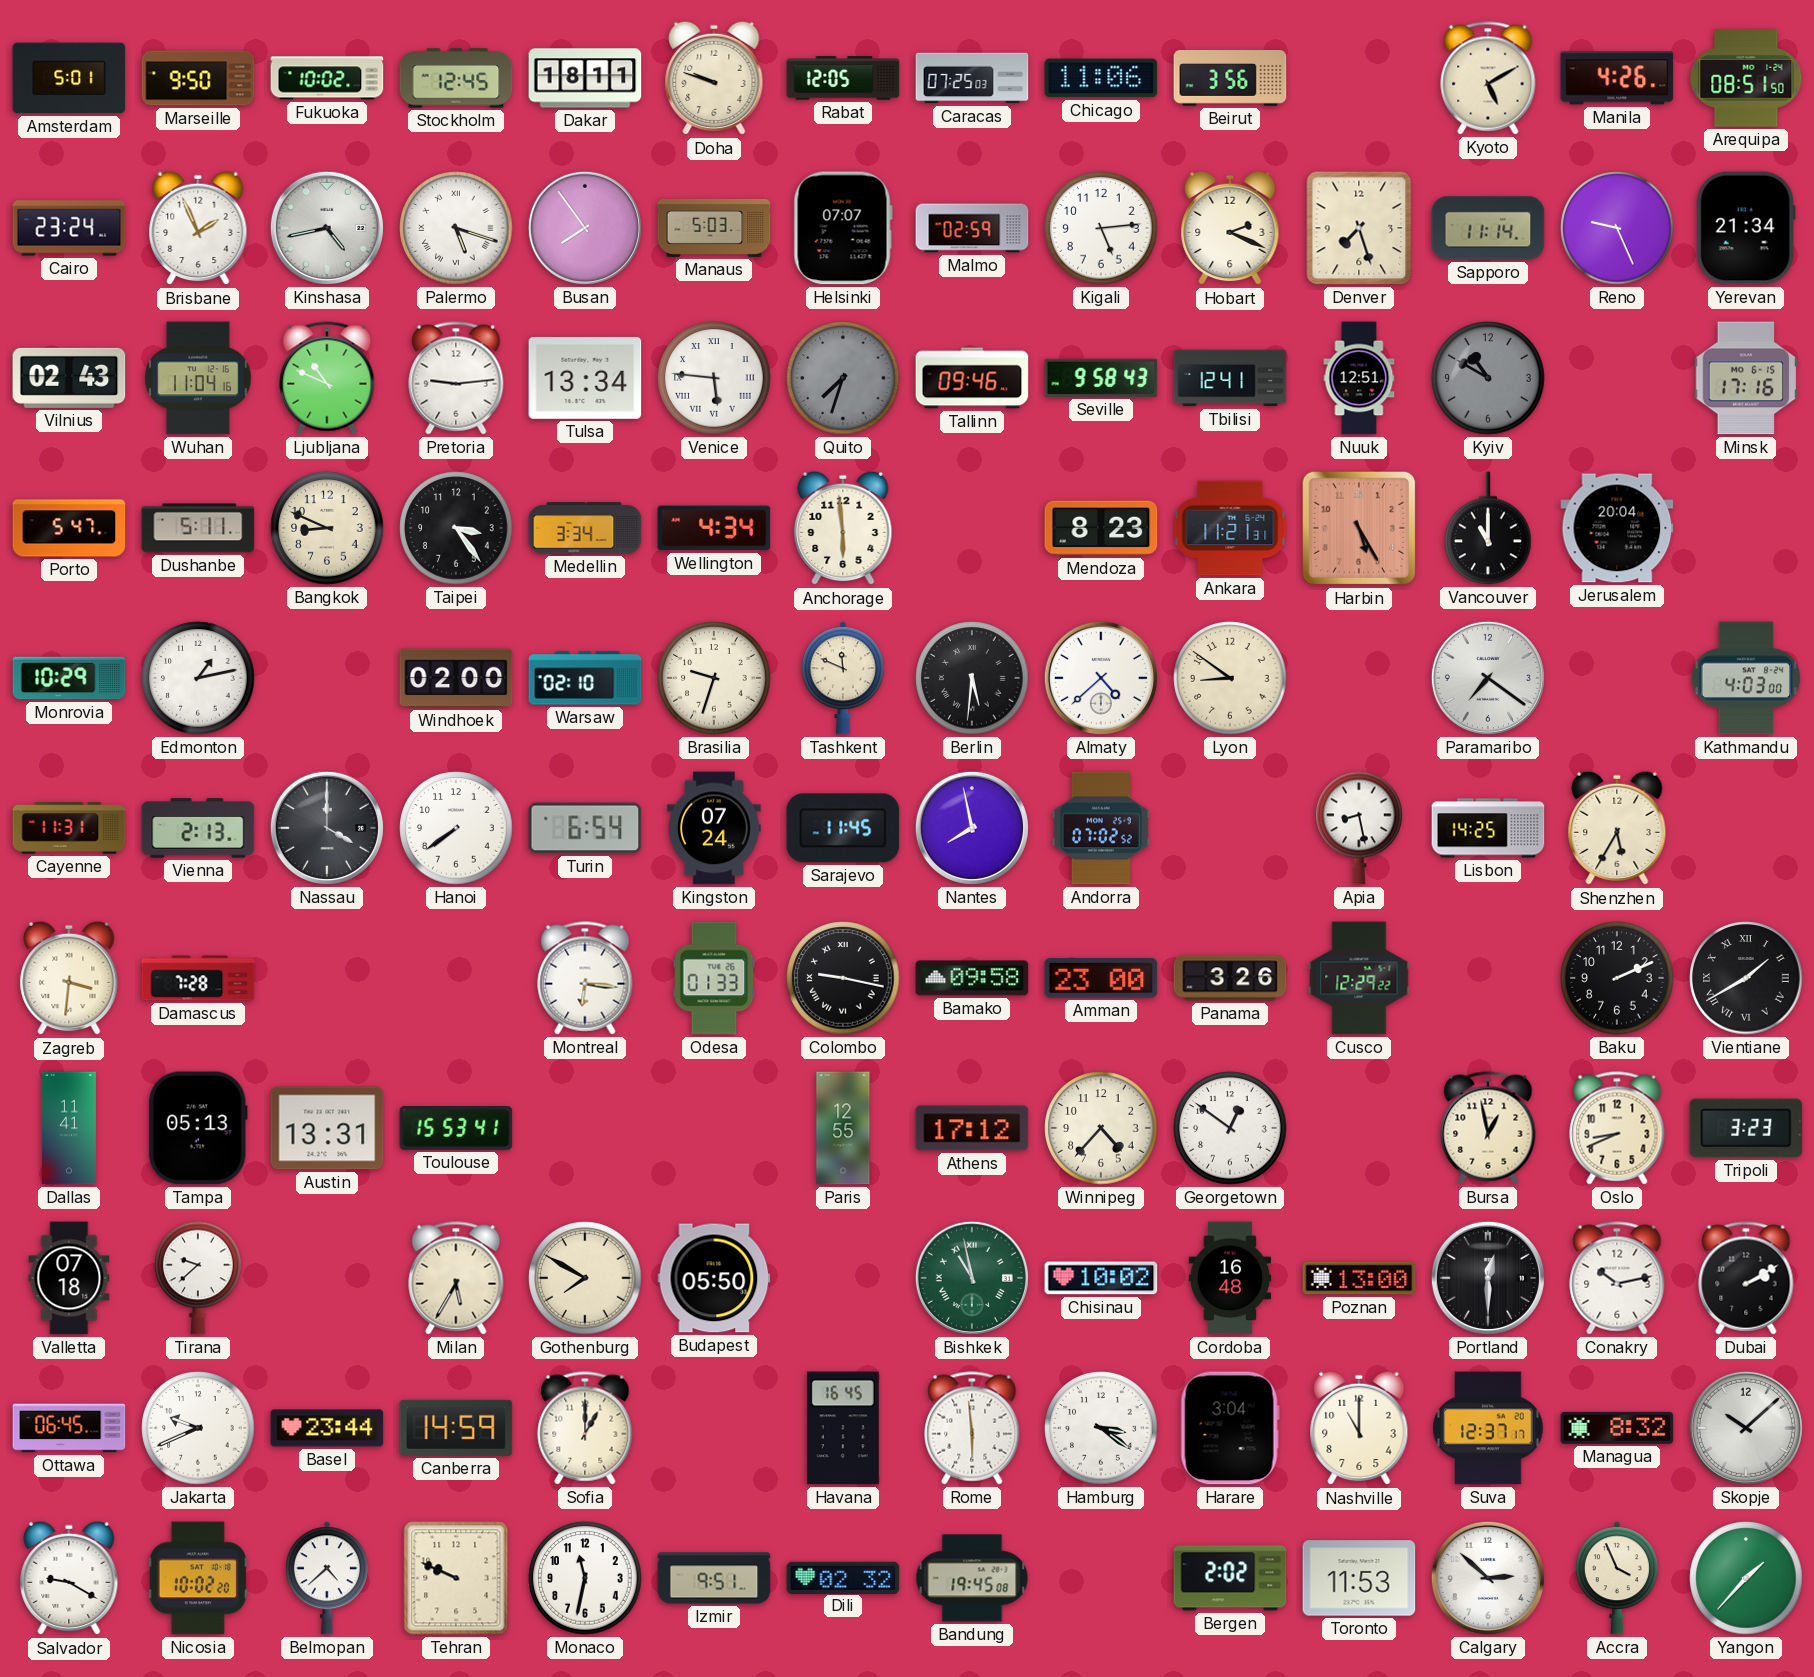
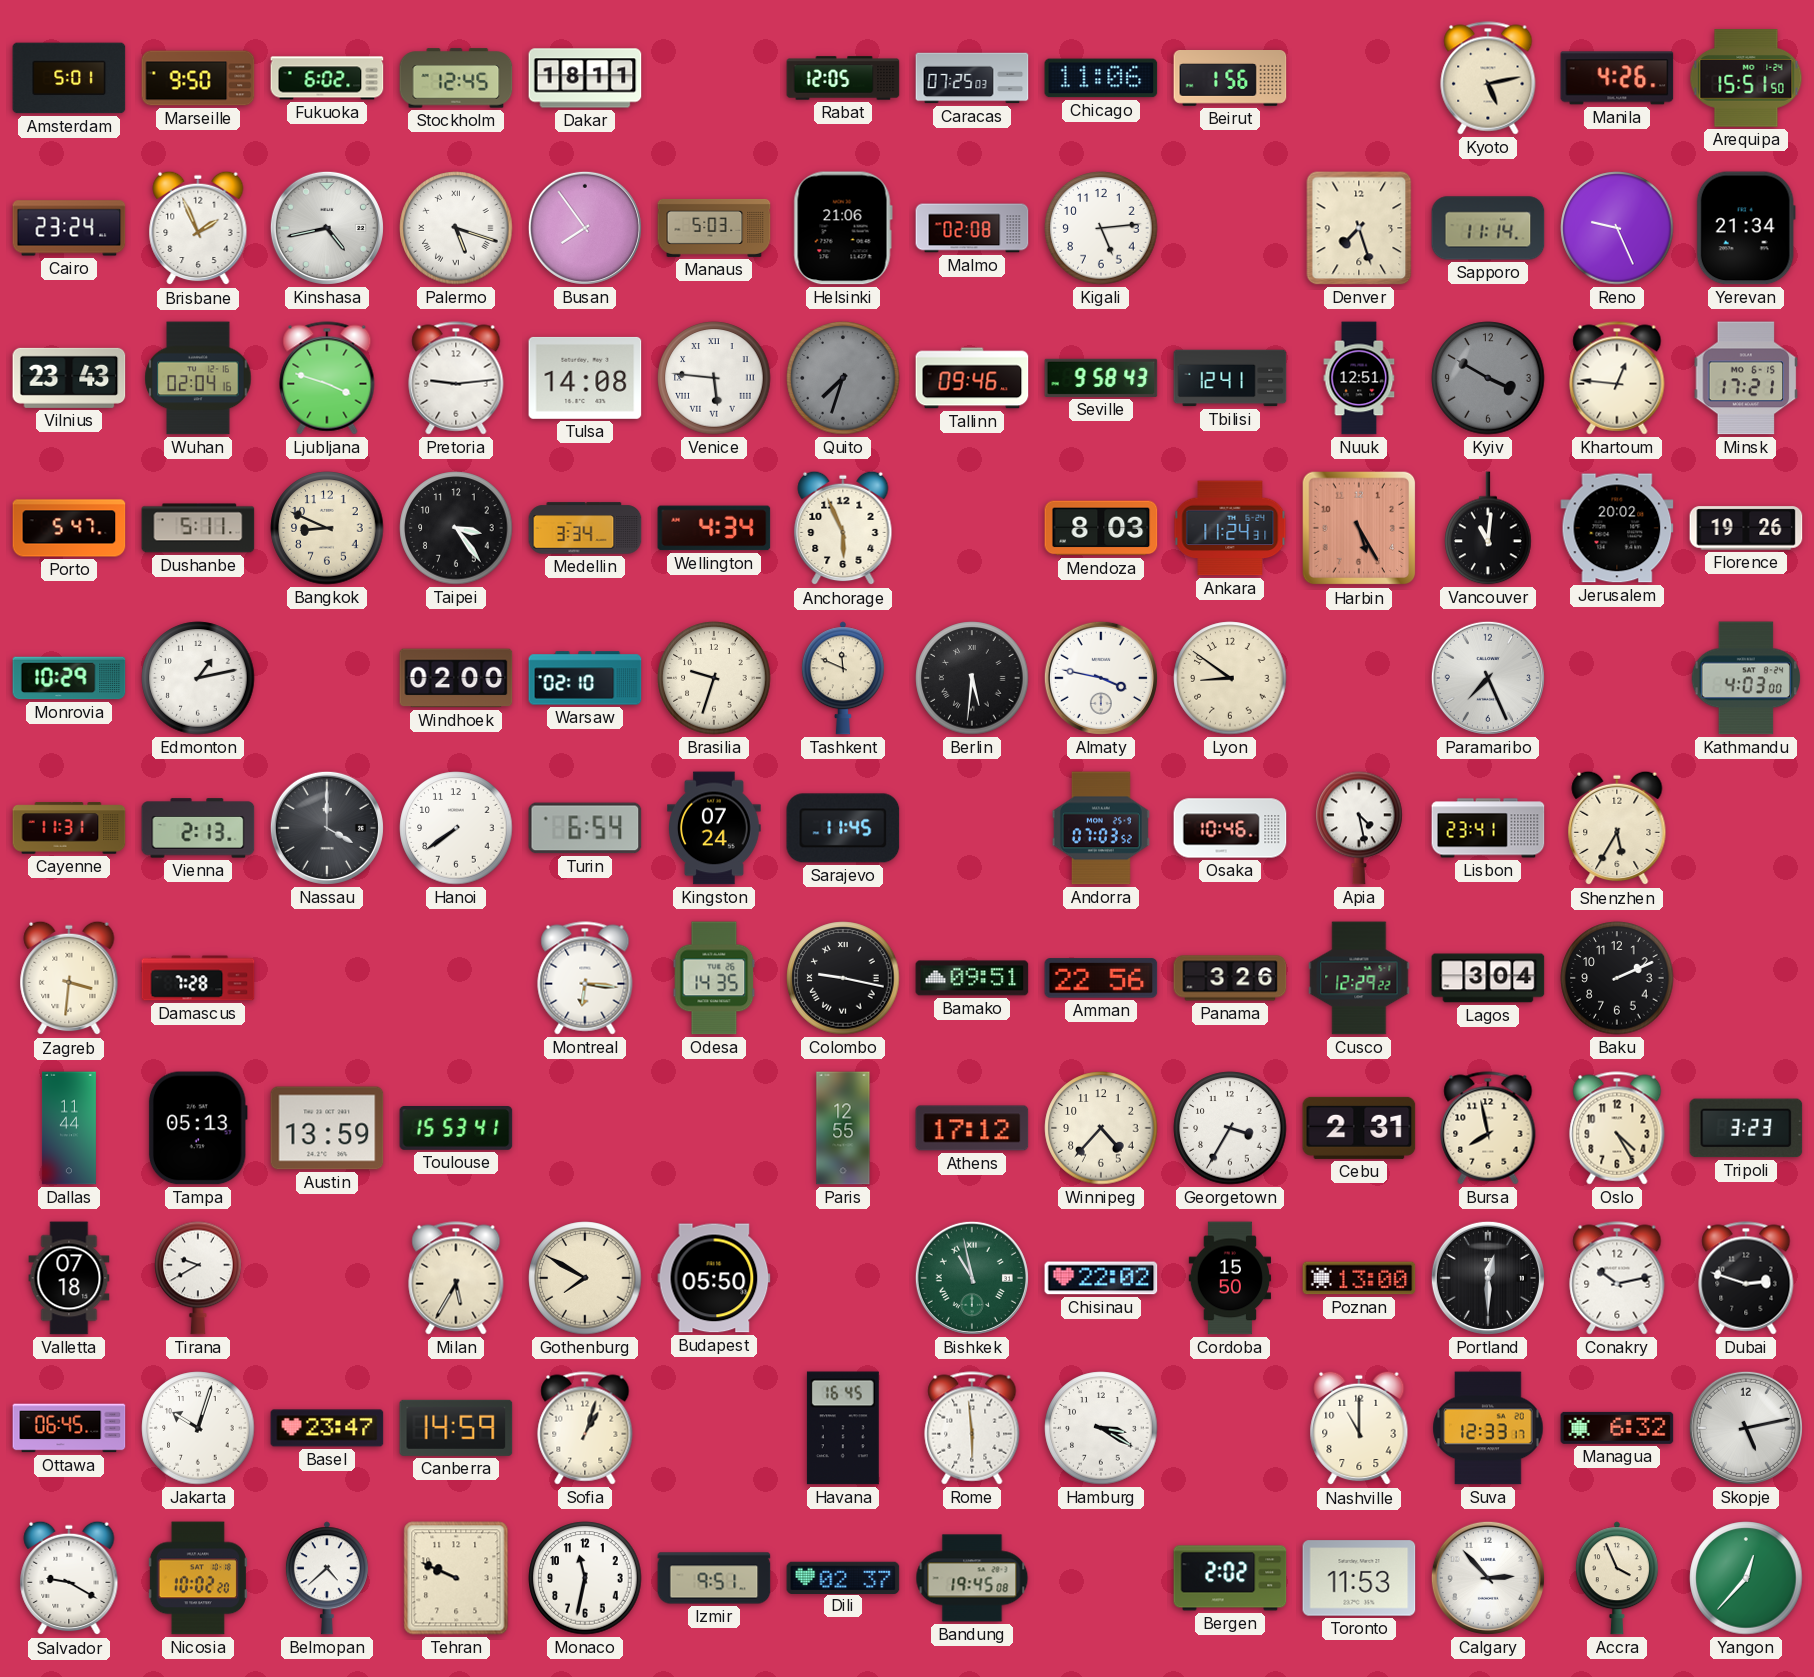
Fukuoka: 10:02 -> 6:02 (327, 78)
Doha: 9:48 -> none (714, 78)
Beirut: 3:56 -> 1:56 (1230, 79)
Kyoto: 5:10 -> 5:13 (1488, 78)
Arequipa: 08:51 -> 15:51 (1746, 78)
Helsinki: 07:07 -> 21:06 (843, 228)
Malmo: 02:59 -> 02:08 (972, 228)
Hobart: 2:19 -> none (1230, 228)
Vilnius: 02:43 -> 23:43 (69, 378)
Wuhan: 11:04 -> 02:04 (198, 378)
Ljubljana: 10:49 -> 3:48 (327, 378)
Tulsa: 13:34 -> 14:08 (585, 378)
Kyiv: 10:50 -> 3:50 (1488, 378)
Khartoum: none -> 12:46 (1617, 378)
Minsk: 17:16 -> 17:21 (1746, 378)
Anchorage: 5:59 -> 5:56 (843, 528)
Mendoza: 8:23 -> 8:03 (1101, 528)
Ankara: 11:21 -> 11:24 (1230, 528)
Vancouver: 11:00 -> 11:01 (1488, 528)
Jerusalem: 20:04 -> 20:02 (1617, 528)
Florence: none -> 19:26 (1746, 528)
Almaty: 4:38 -> 3:47 (1101, 678)
Paramaribo: 7:21 -> 7:26 (1488, 678)
Nantes: 7:58 -> none (972, 828)
Andorra: 07:02 -> 07:03 (1101, 828)
Osaka: none -> 10:46 (1230, 828)
Apia: 8:28 -> 4:28 (1359, 828)
Lisbon: 14:25 -> 23:41 (1488, 828)
Odesa: 01:33 -> 14:35 (714, 978)
Bamako: 09:58 -> 09:51 (972, 978)
Amman: 23:00 -> 22:56 (1101, 978)
Lagos: none -> 3:04 (1488, 978)
Vientiane: 1:40 -> none (1746, 978)
Dallas: 11:41 -> 11:44 (69, 1128)
Austin: 13:31 -> 13:59 (327, 1128)
Georgetown: 12:51 -> 3:35 (1230, 1128)
Cebu: none -> 2:31 (1359, 1128)
Bursa: 12:58 -> 7:58 (1488, 1128)
Oslo: 8:41 -> 4:25 (1617, 1128)
Tirana: 9:38 -> 9:40 (198, 1278)
Chisinau: 10:02 -> 22:02 (1101, 1278)
Cordoba: 16:48 -> 15:50 (1230, 1278)
Dubai: 2:10 -> 2:48 (1746, 1278)
Jakarta: 9:41 -> 10:03 (198, 1428)
Basel: 23:44 -> 23:47 (327, 1428)
Sofia: 1:00 -> 1:03 (585, 1428)
Hamburg: 3:21 -> 3:20 (1101, 1428)
Harare: 3:04 -> none (1230, 1428)
Suva: 12:37 -> 12:33 (1488, 1428)
Managua: 8:32 -> 6:32 (1617, 1428)
Skopje: 10:08 -> 5:13 (1746, 1428)
Dili: 02:32 -> 02:37 (843, 1577)
Calgary: 2:52 -> 2:53 (1488, 1578)
Yangon: 1:37 -> 12:37 (1746, 1578)
